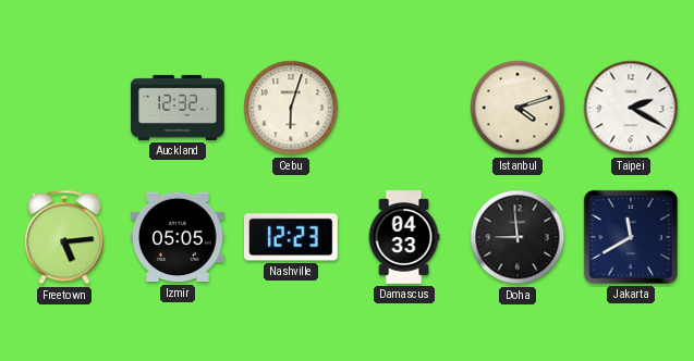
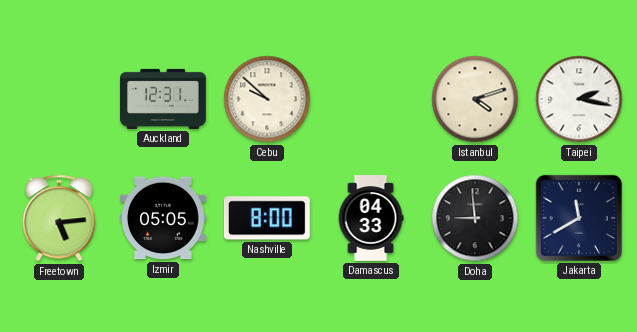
Auckland: 12:32 -> 12:31 (163, 99)
Cebu: 6:03 -> 9:52 (267, 99)
Taipei: 2:20 -> 2:17 (579, 99)
Nashville: 12:23 -> 8:00 (267, 218)
